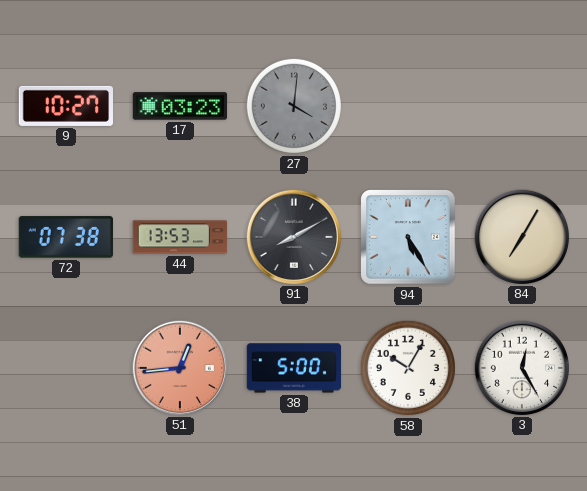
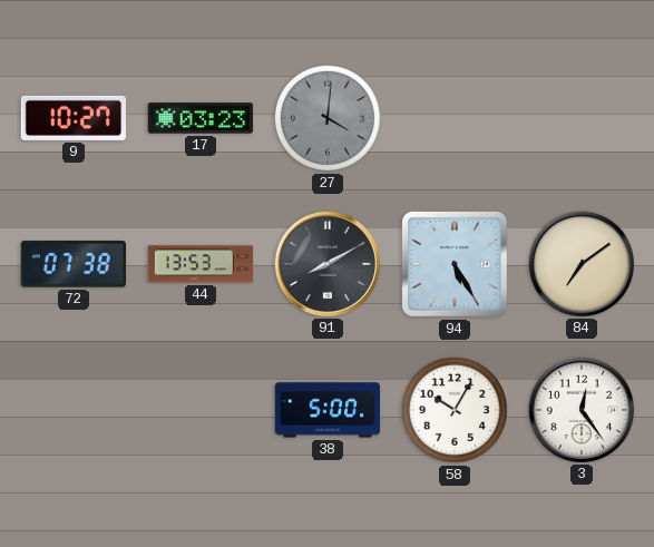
84: 7:05 -> 7:09 (580, 263)
51: 12:44 -> none (179, 367)
3: 12:25 -> 12:24 (580, 409)
